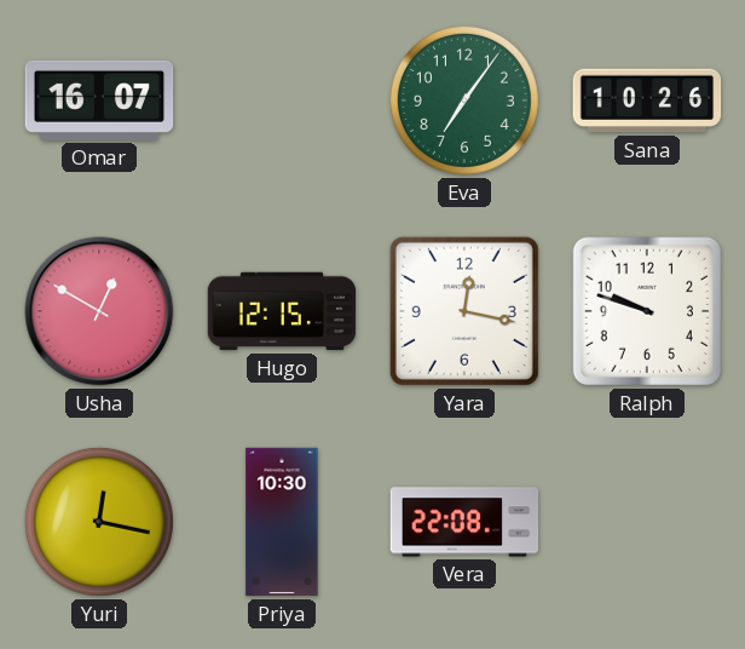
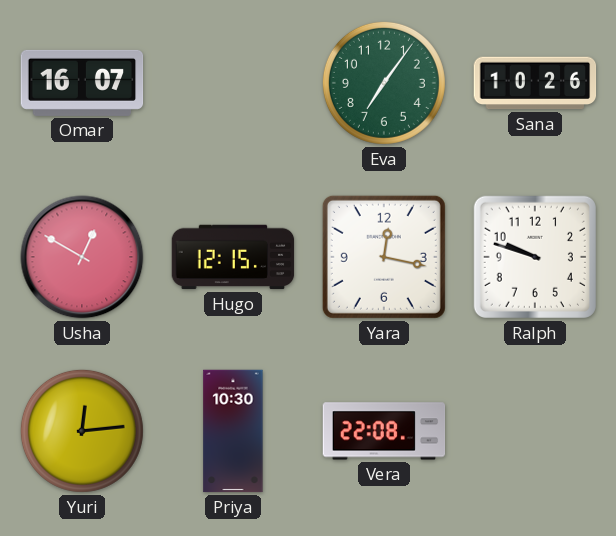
Yuri: 12:17 -> 12:14 (82, 431)
